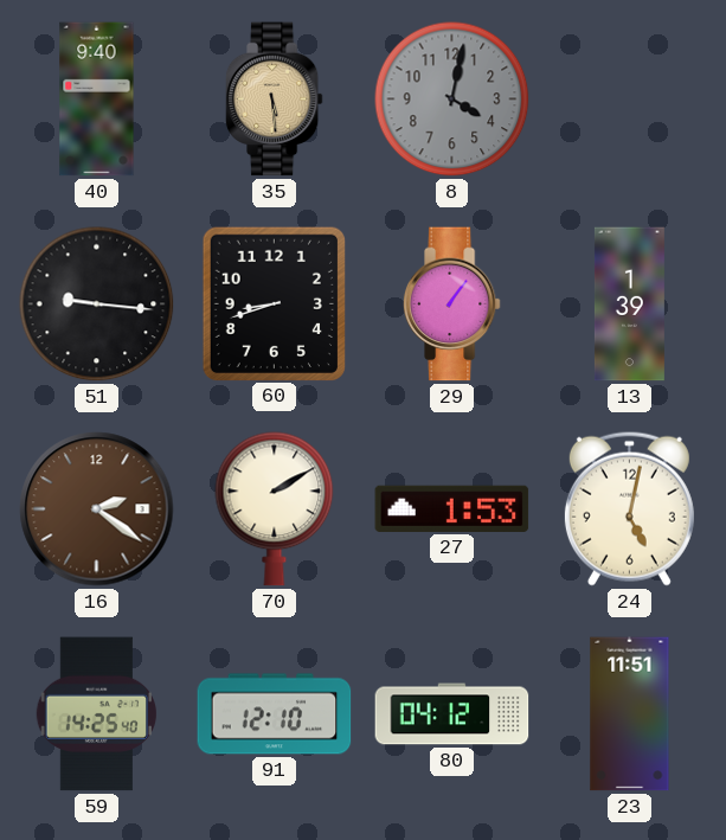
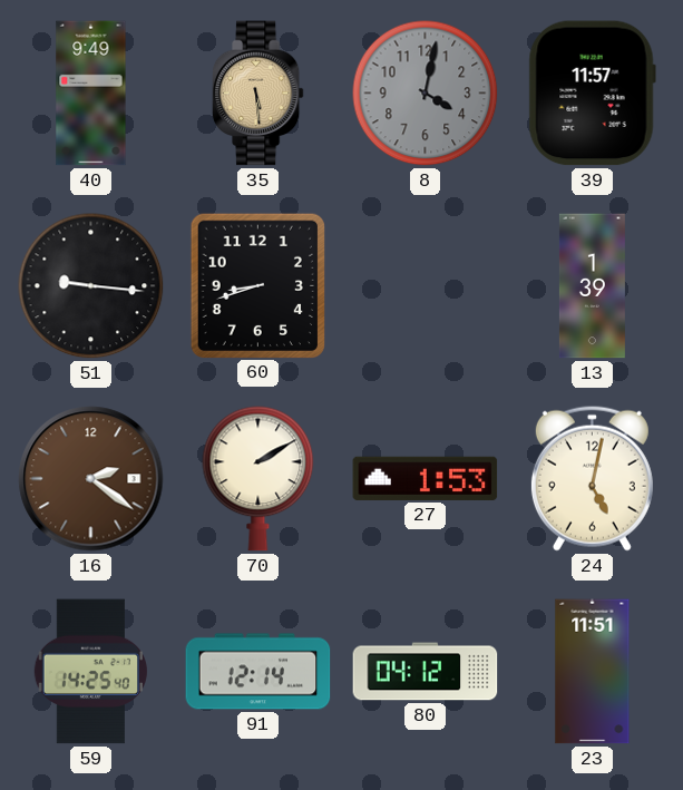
40: 9:40 -> 9:49 (91, 94)
39: none -> 11:57 (592, 94)
29: 1:06 -> none (451, 304)
91: 12:10 -> 12:14 (258, 672)
